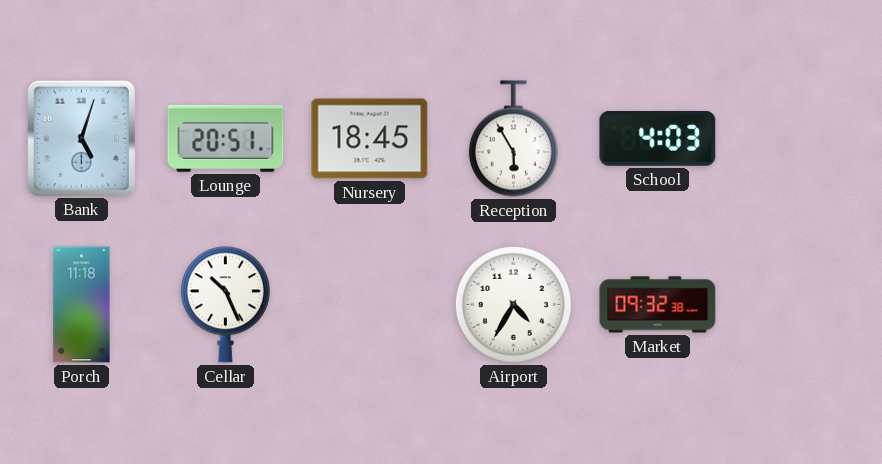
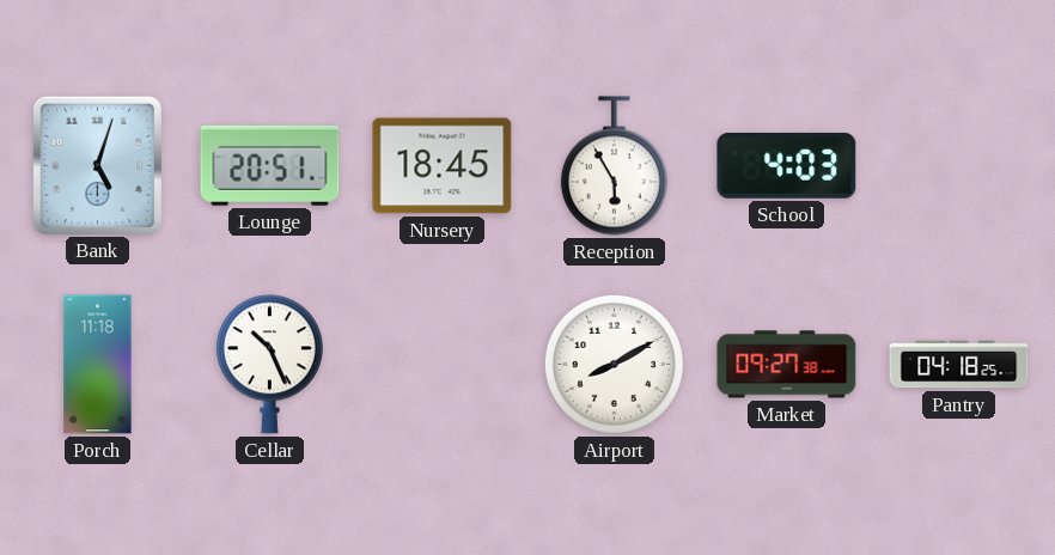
Airport: 4:35 -> 8:10 (614, 364)
Market: 09:32 -> 09:27 (787, 365)
Pantry: none -> 04:18 (959, 365)
